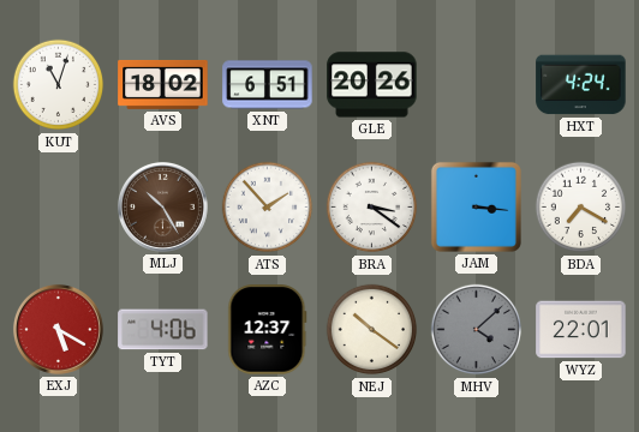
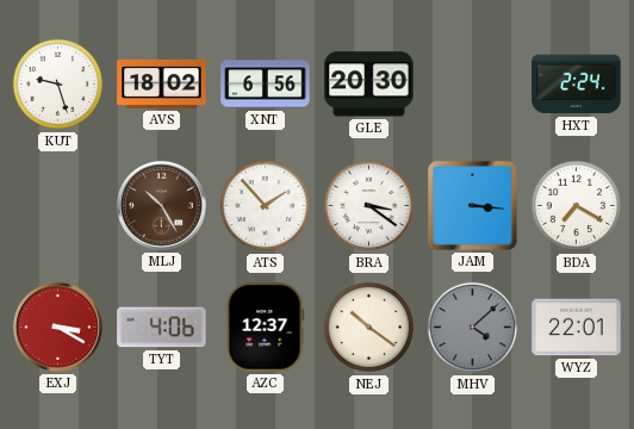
KUT: 11:03 -> 9:27 (58, 85)
XNT: 6:51 -> 6:56 (266, 85)
GLE: 20:26 -> 20:30 (369, 85)
HXT: 4:24 -> 2:24 (577, 85)
EXJ: 5:20 -> 3:20 (57, 327)
